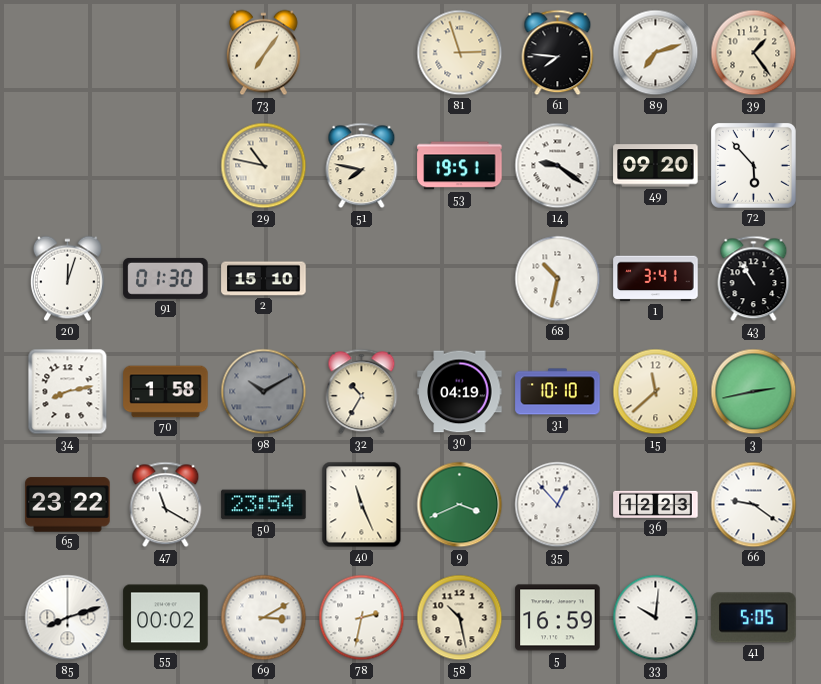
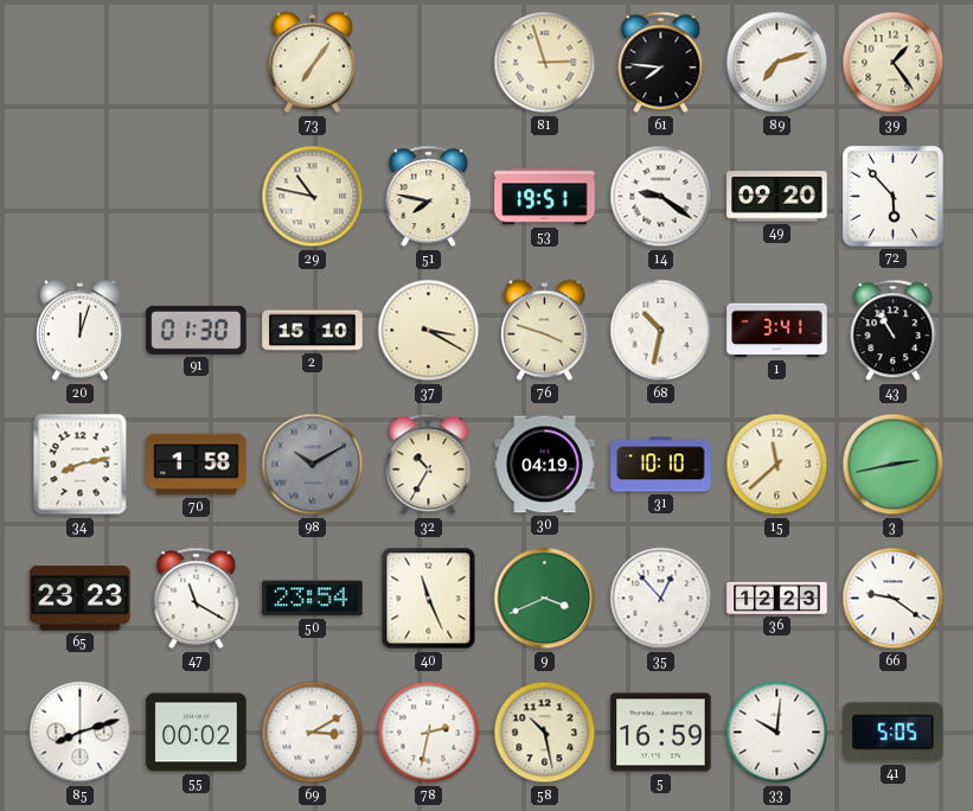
37: none -> 3:20 (429, 331)
76: none -> 3:48 (544, 331)
65: 23:22 -> 23:23 (81, 599)
